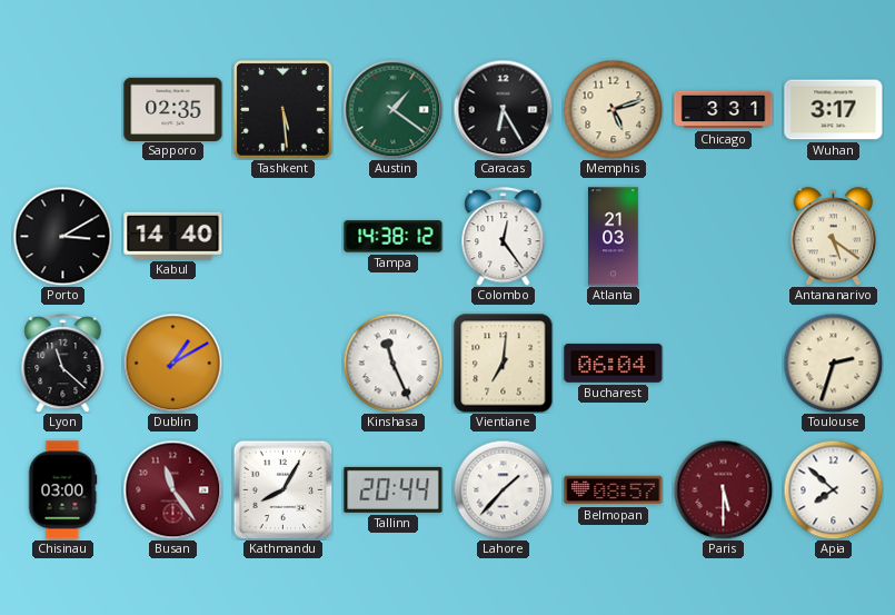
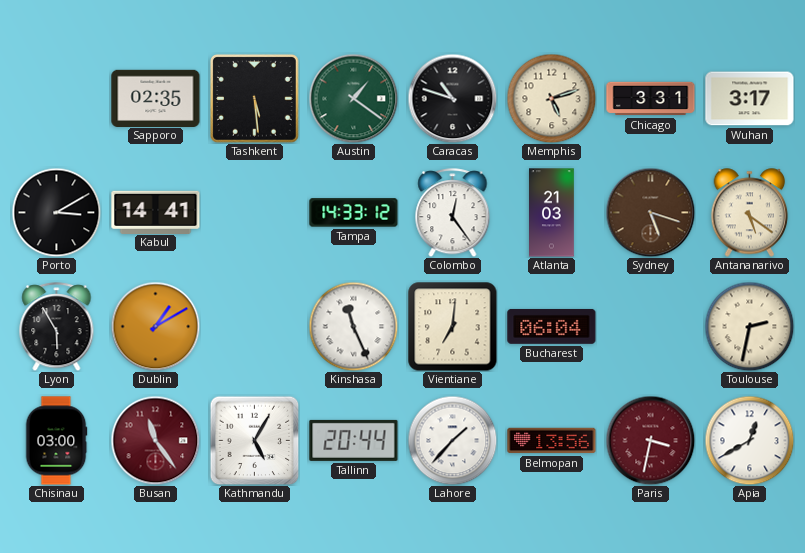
Caracas: 6:25 -> 10:48 (452, 98)
Kabul: 14:40 -> 14:41 (156, 212)
Tampa: 14:38 -> 14:33 (354, 213)
Sydney: none -> 5:18 (650, 212)
Lyon: 11:22 -> 5:55 (57, 327)
Toulouse: 2:33 -> 2:32 (749, 326)
Kathmandu: 8:05 -> 5:05 (254, 440)
Belmopan: 08:57 -> 13:56 (552, 441)
Paris: 5:30 -> 3:32 (650, 440)
Apia: 7:52 -> 12:40 (749, 440)
